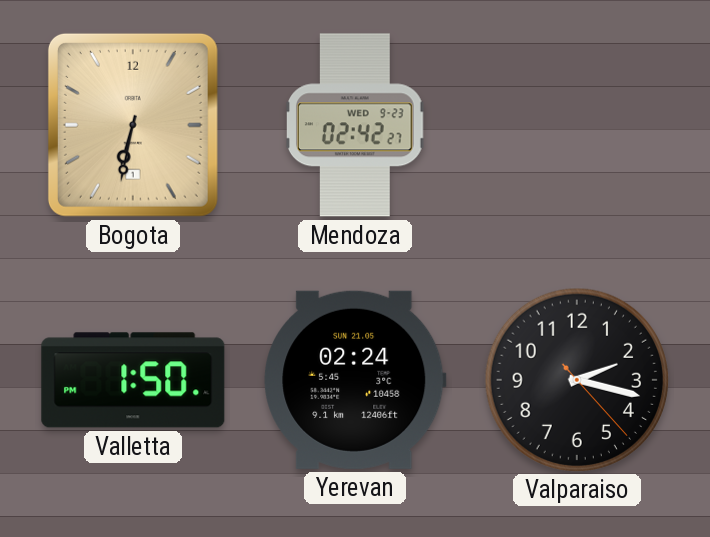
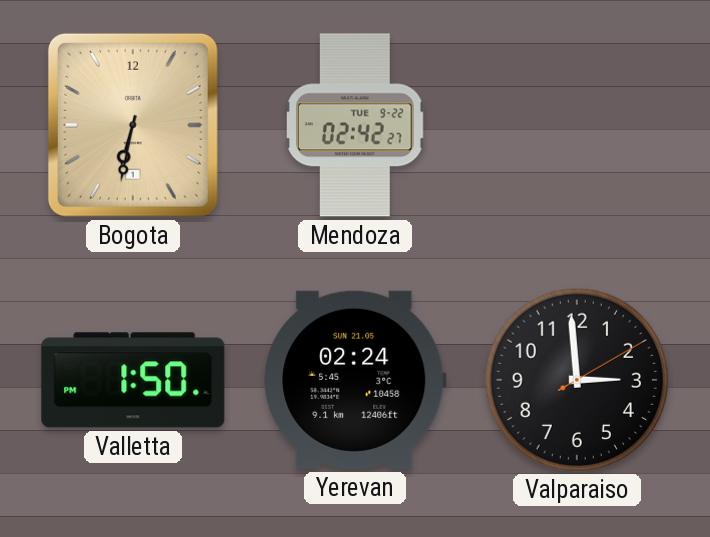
Mendoza date: WED 9-23 -> TUE 9-22 (356, 125)
Valparaiso: 2:17 -> 2:59 (576, 379)
